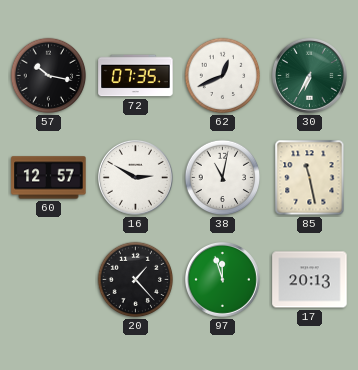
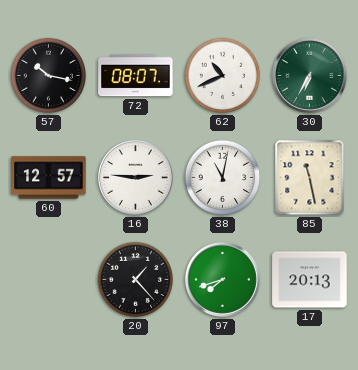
72: 07:35 -> 08:07 (136, 76)
62: 12:41 -> 10:41 (223, 76)
16: 2:50 -> 2:46 (135, 177)
97: 11:57 -> 7:42 (222, 279)
